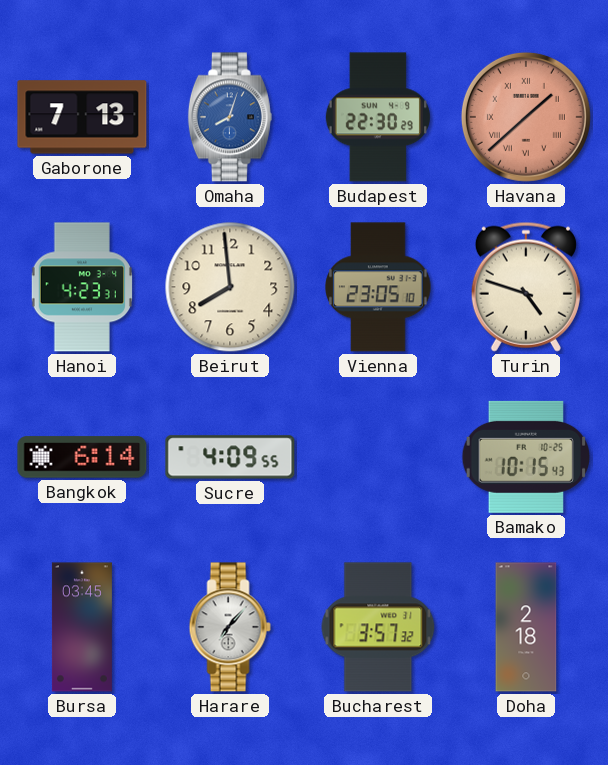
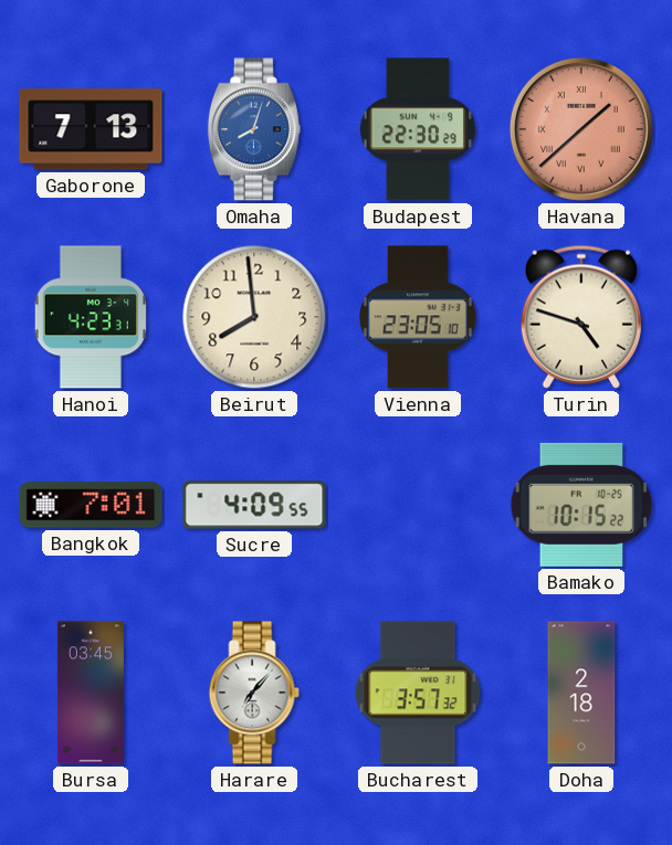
Bangkok: 6:14 -> 7:01 (91, 505)
Bamako: 10:15:43 -> 10:15:22 (580, 505)
